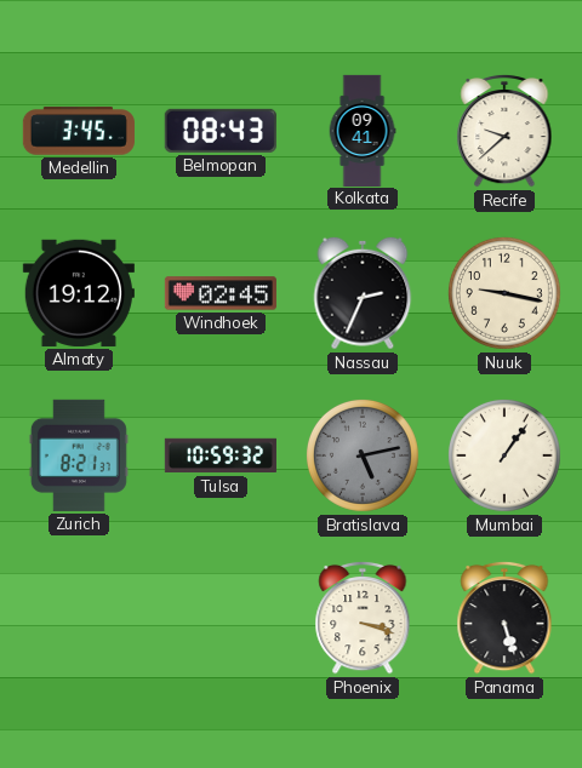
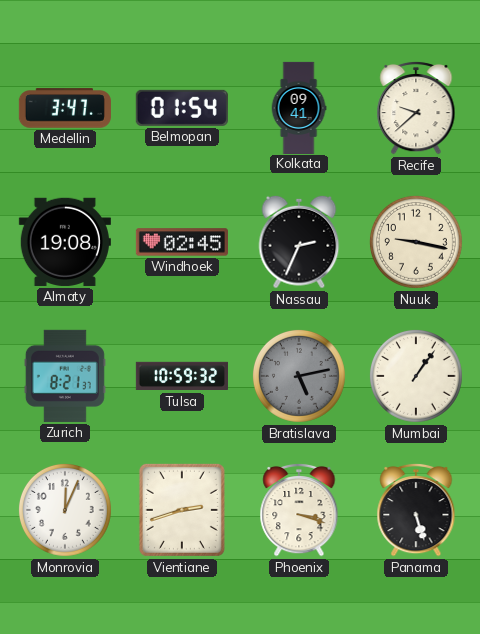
Medellin: 3:45 -> 3:47 (65, 108)
Belmopan: 08:43 -> 01:54 (182, 108)
Almaty: 19:12 -> 19:08 (65, 242)
Monrovia: none -> 12:04 (65, 510)
Vientiane: none -> 2:42 (182, 510)
